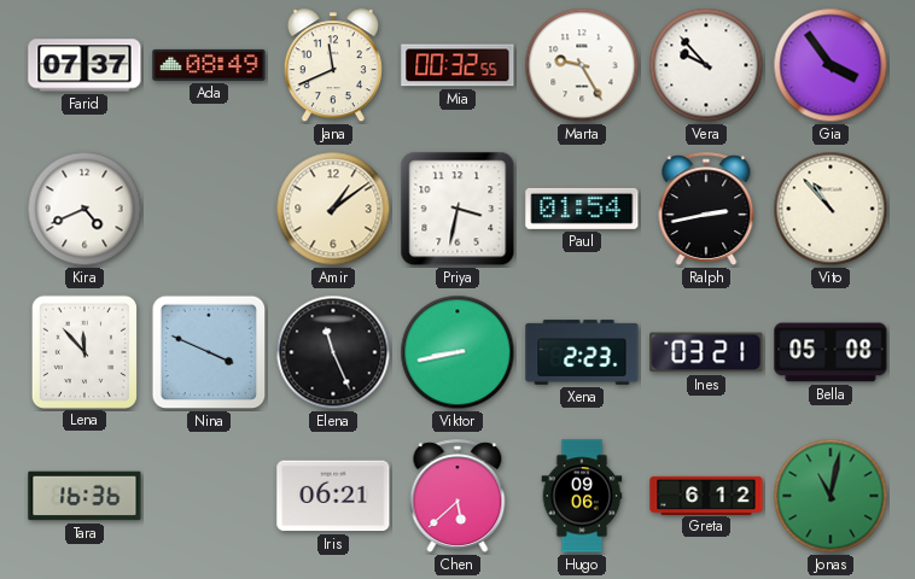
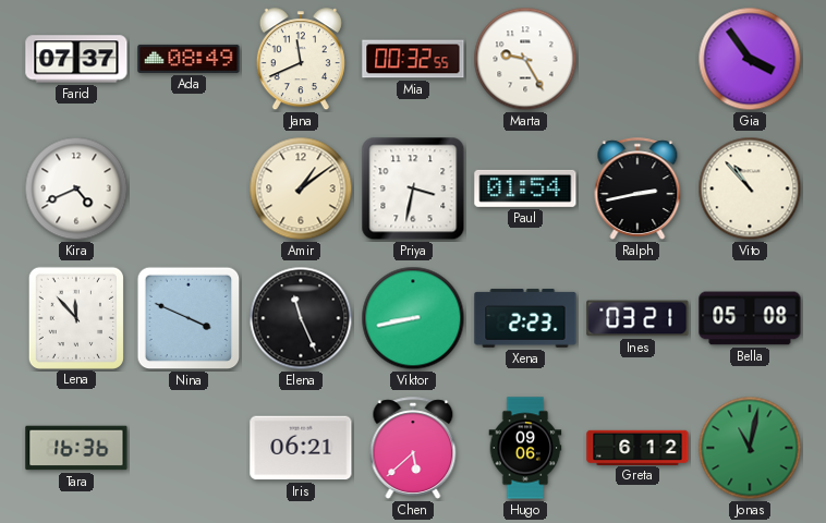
Vera: 9:53 -> none (706, 65)
